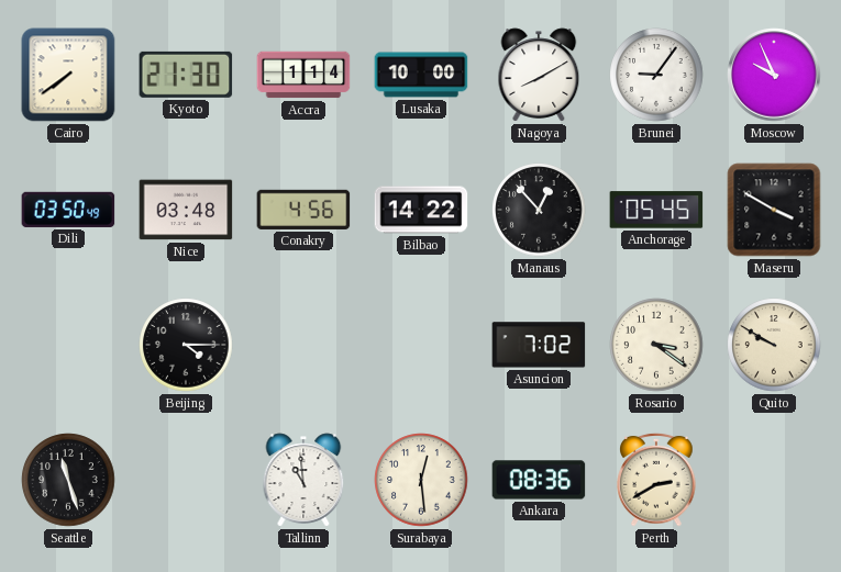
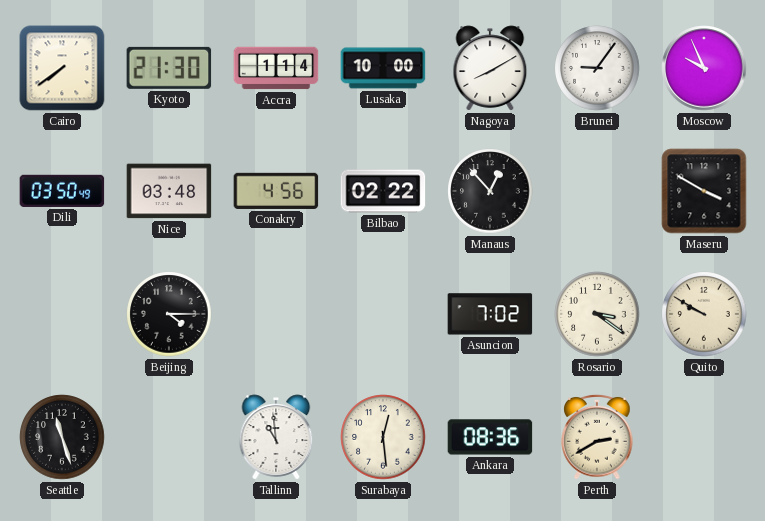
Bilbao: 14:22 -> 02:22 (383, 191)
Anchorage: 05:45 -> none (656, 210)
